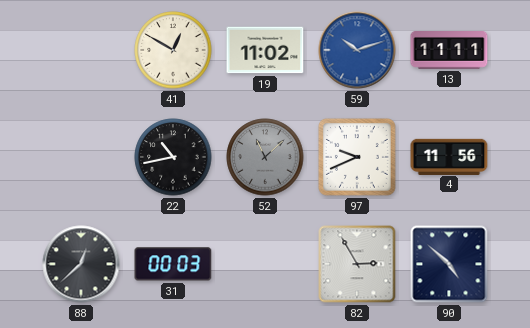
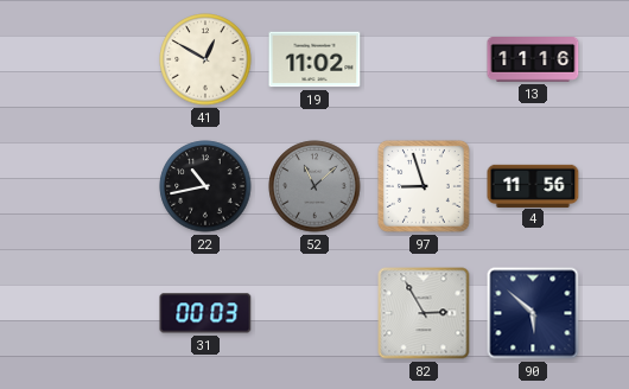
59: 10:12 -> none (357, 50)
13: 11:11 -> 11:16 (533, 60)
97: 9:41 -> 8:57 (424, 186)
88: 12:38 -> none (81, 264)
90: 4:52 -> 5:52 (533, 313)
